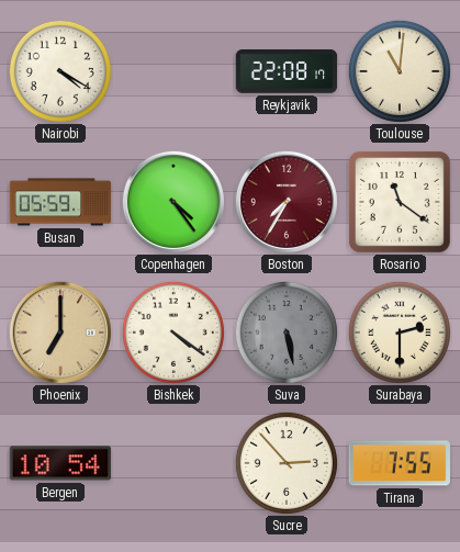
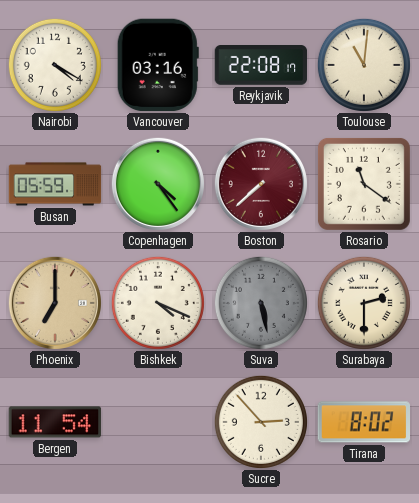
Vancouver: none -> 03:16 (158, 65)
Boston: 7:35 -> 7:38 (261, 184)
Bishkek: 4:21 -> 4:19 (158, 303)
Bergen: 10:54 -> 11:54 (55, 422)
Tirana: 7:55 -> 8:02 (364, 422)
